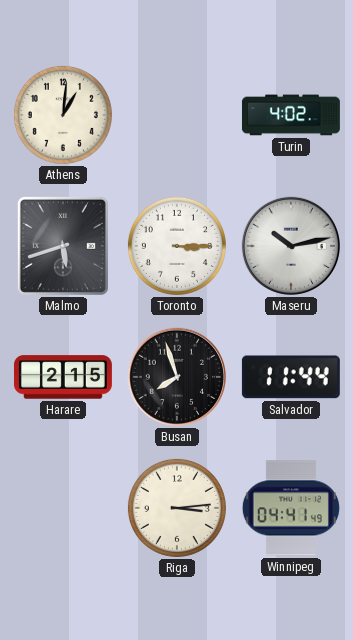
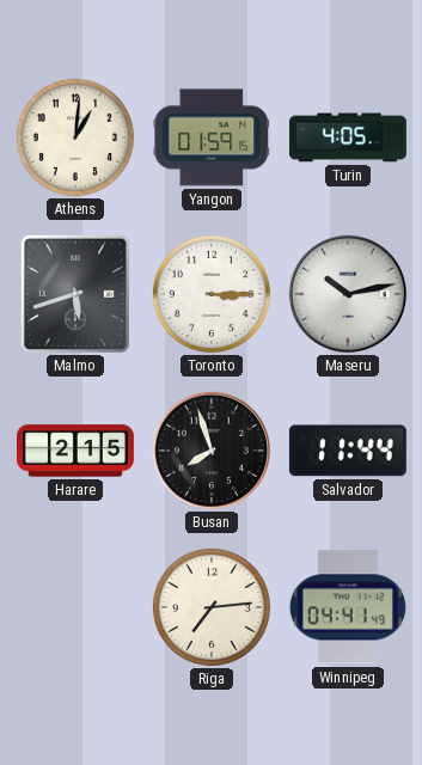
Yangon: none -> 01:59 (212, 137)
Turin: 4:02 -> 4:05 (348, 137)
Riga: 3:14 -> 7:14 (212, 607)
